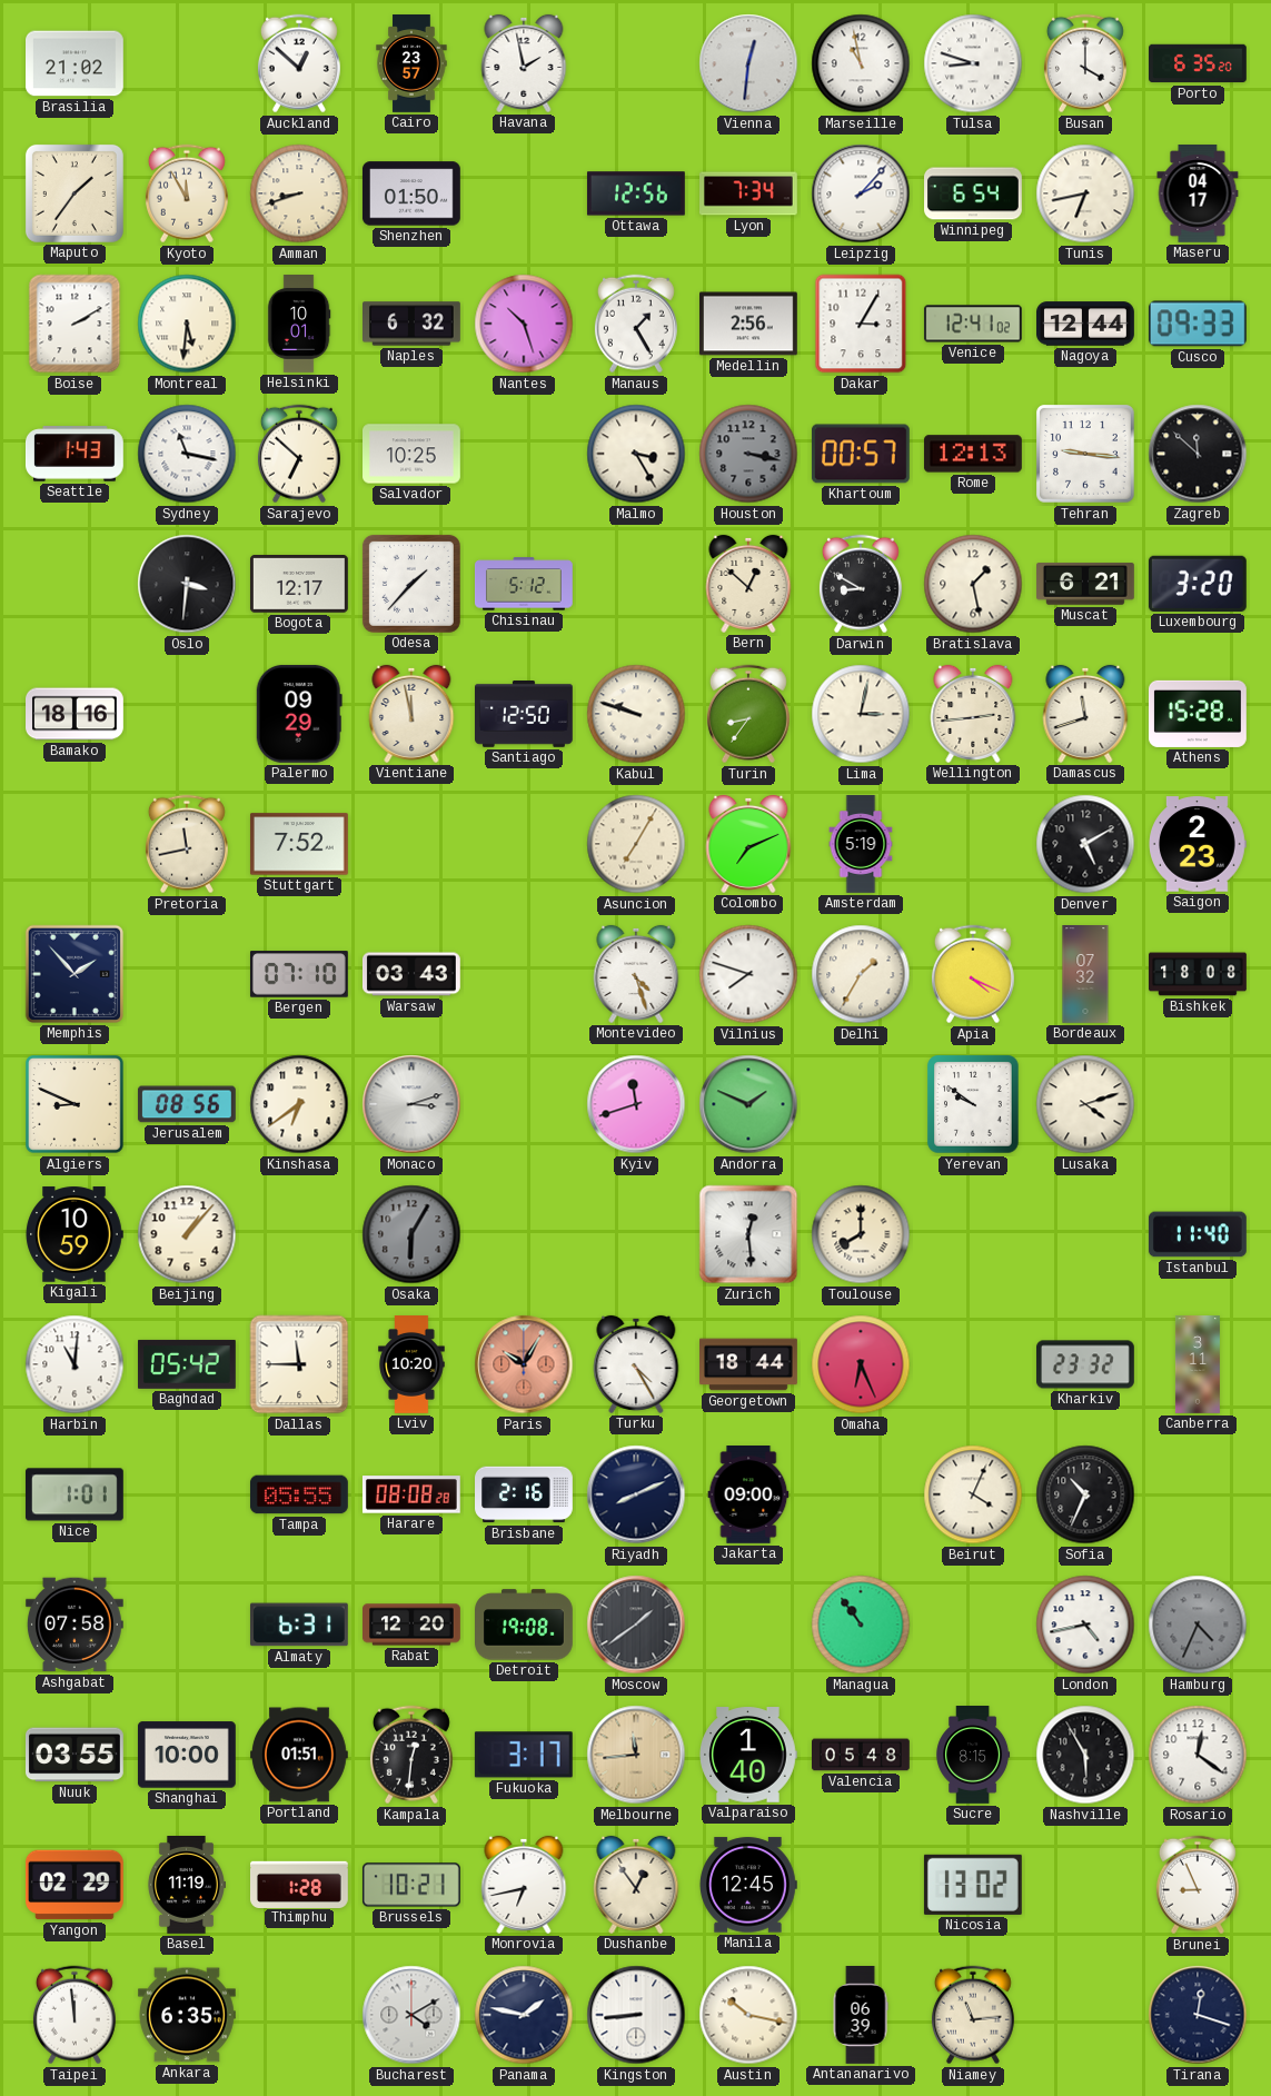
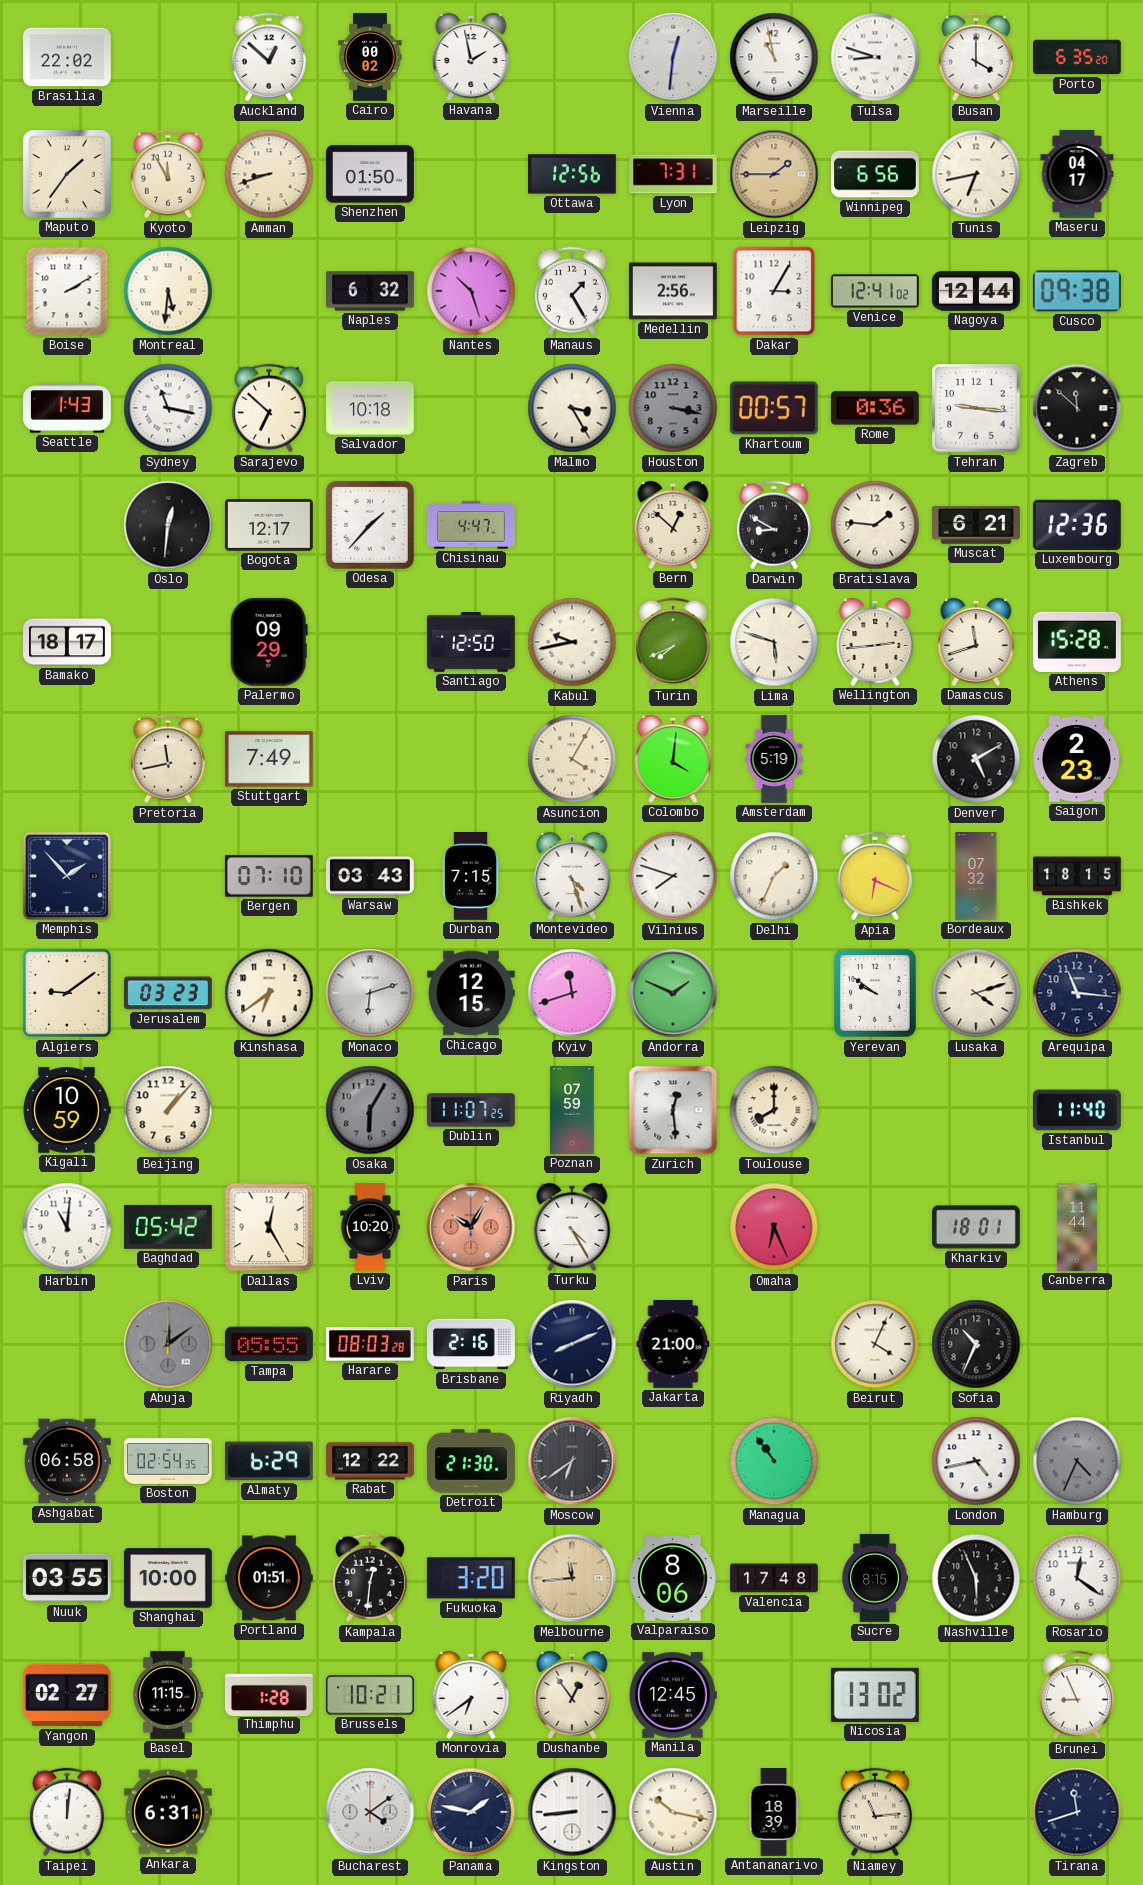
Brasilia: 21:02 -> 22:02 (68, 57)
Cairo: 23:57 -> 00:02 (370, 58)
Lyon: 7:34 -> 7:31 (674, 174)
Leipzig: 2:07 -> 1:45 (774, 174)
Leipzig dial: white -> champagne (774, 174)
Winnipeg: 6:54 -> 6:56 (876, 174)
Helsinki: 10:01 -> none (299, 325)
Cusco: 09:33 -> 09:38 (1077, 291)
Salvador: 10:25 -> 10:18 (371, 408)
Rome: 12:13 -> 0:36 (875, 408)
Oslo: 3:31 -> 12:31 (168, 525)
Chisinau: 5:12 -> 4:47 (472, 525)
Bratislava: 1:28 -> 1:46 (875, 525)
Luxembourg: 3:20 -> 12:36 (1077, 525)
Bamako: 18:16 -> 18:17 (68, 642)
Vientiane: 11:58 -> none (411, 714)
Kabul: 9:48 -> 9:43 (572, 642)
Turin: 8:36 -> 7:41 (673, 642)
Lima: 3:02 -> 5:48 (774, 642)
Stuttgart: 7:52 -> 7:49 (269, 759)
Asuncion: 7:05 -> 4:05 (572, 759)
Colombo: 7:11 -> 4:01 (673, 759)
Durban: none -> 7:15 (471, 877)
Delhi: 1:35 -> 1:34 (774, 876)
Apia: 4:19 -> 6:19 (875, 876)
Bishkek: 18:08 -> 18:15 (1078, 876)
Algiers: 8:49 -> 9:09 (68, 994)
Jerusalem: 08:56 -> 03:23 (168, 993)
Monaco: 3:12 -> 6:12 (370, 993)
Chicago: none -> 12:15 (471, 993)
Arequipa: none -> 11:16 (1077, 993)
Dublin: none -> 11:07 (471, 1110)
Poznan: none -> 07:59 (572, 1111)
Dallas: 11:45 -> 12:25 (269, 1227)
Georgetown: 18:44 -> none (749, 1364)
Kharkiv: 23:32 -> 18:01 (977, 1227)
Canberra: 3:11 -> 11:44 (1077, 1227)
Nice: 1:01 -> none (75, 1494)
Abuja: none -> 12:09 (168, 1344)
Harare: 08:08 -> 08:03 (370, 1344)
Jakarta: 09:00 -> 21:00 (673, 1345)
Ashgabat: 07:58 -> 06:58 (67, 1461)
Boston: none -> 02:54 (169, 1462)
Almaty: 6:31 -> 6:29 (269, 1461)
Rabat: 12:20 -> 12:22 (371, 1461)
Detroit: 19:08 -> 21:30 (472, 1461)
Moscow: 1:39 -> 6:39 (572, 1461)
Fukuoka: 3:17 -> 3:20 (471, 1578)
Valparaiso: 1:40 -> 8:06 (673, 1578)
Valencia: 05:48 -> 17:48 (775, 1578)
Nashville: 5:55 -> 5:56 (976, 1578)
Yangon: 02:29 -> 02:27 (67, 1695)
Basel: 11:19 -> 11:15 (167, 1696)
Monrovia: 6:43 -> 6:39 (471, 1695)
Taipei: 11:59 -> 12:01 (67, 1812)
Ankara: 6:35 -> 6:31 (169, 1812)
Bucharest: 4:10 -> 4:09 (370, 1812)
Antananarivo: 06:39 -> 18:39 (774, 1813)
Tirana: 12:18 -> 11:42 (1077, 1812)
